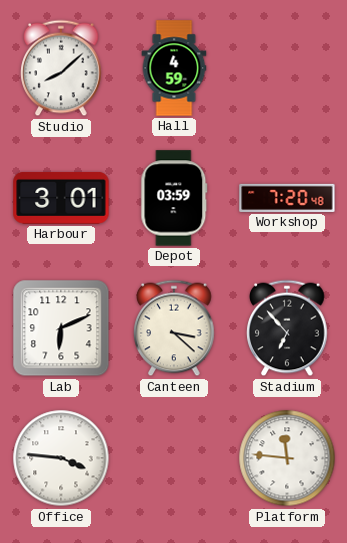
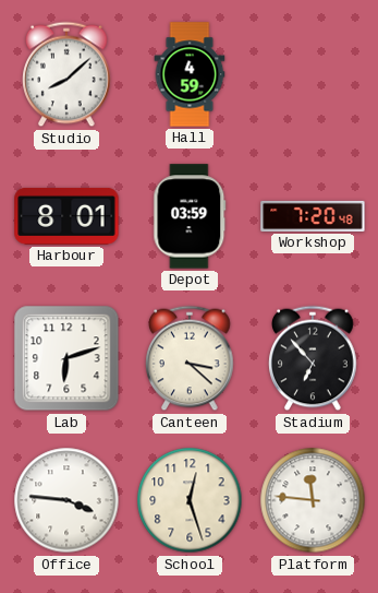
Harbour: 3:01 -> 8:01 (66, 216)
Lab: 6:11 -> 6:12 (66, 358)
School: none -> 12:27 (190, 500)
